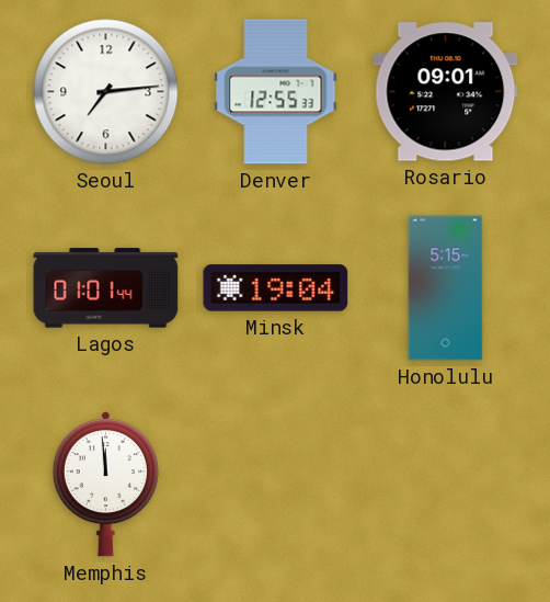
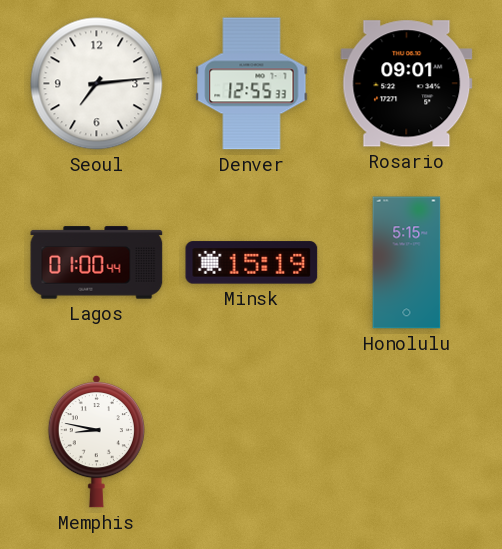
Lagos: 01:01 -> 01:00 (97, 263)
Minsk: 19:04 -> 15:19 (252, 263)
Memphis: 11:59 -> 8:47 (96, 441)
